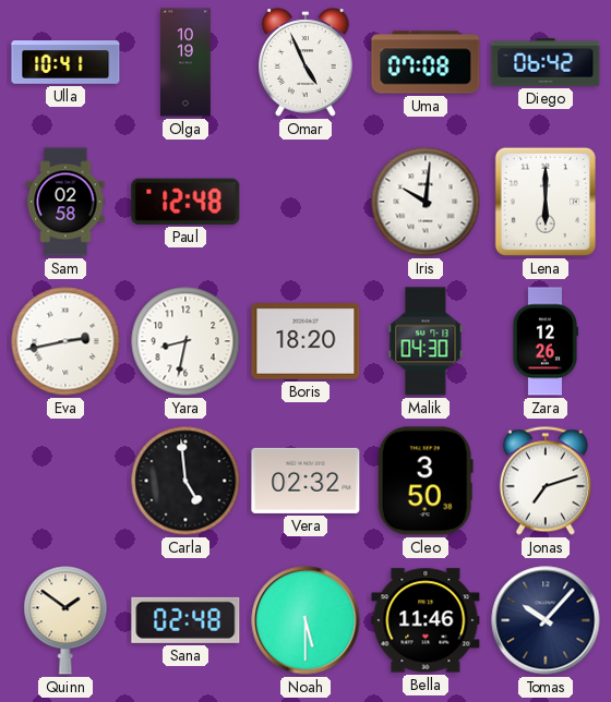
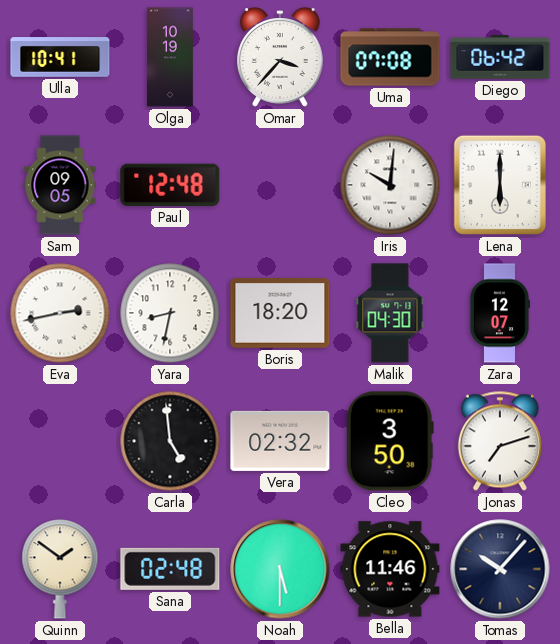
Omar: 4:56 -> 3:37 (281, 57)
Sam: 02:58 -> 09:05 (60, 185)
Zara: 12:26 -> 12:07 (499, 313)
